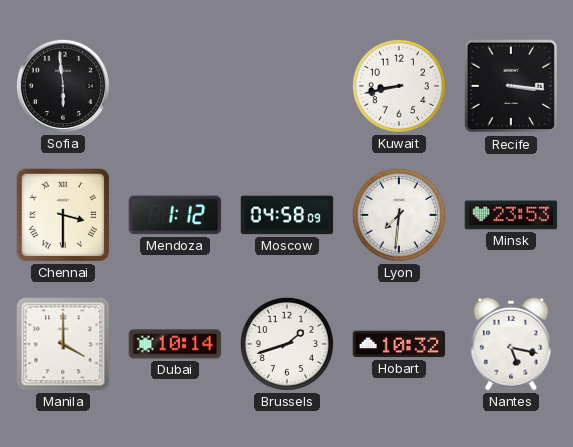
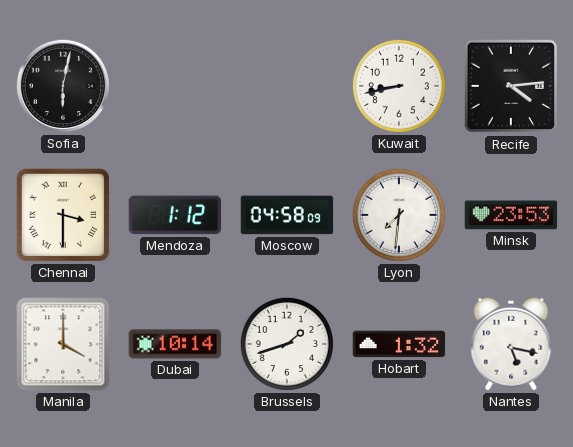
Sofia: 5:59 -> 6:02 (63, 86)
Recife: 3:16 -> 4:14 (511, 86)
Hobart: 10:32 -> 1:32 (399, 344)
